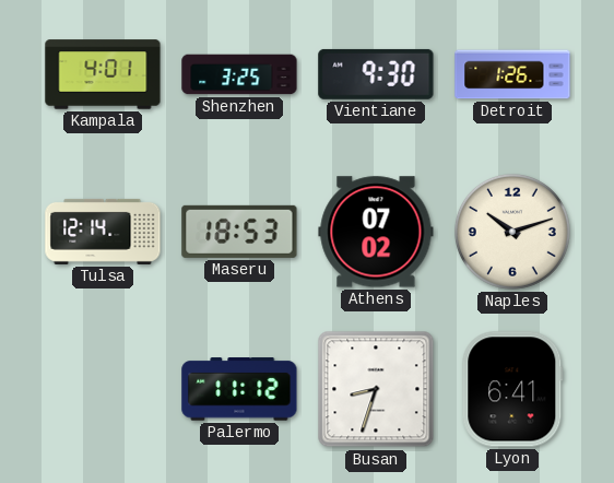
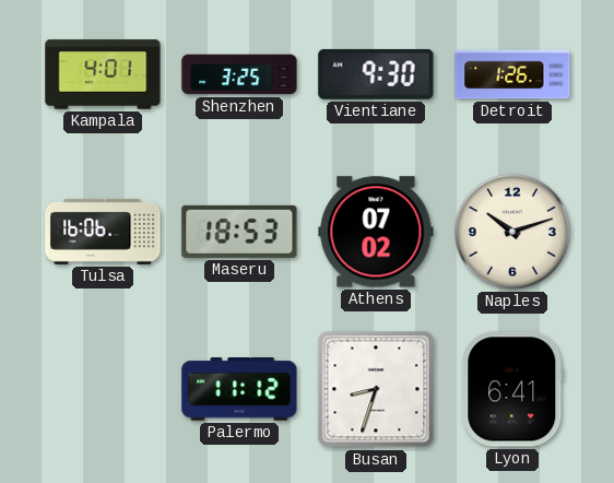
Tulsa: 12:14 -> 16:06 (103, 232)
